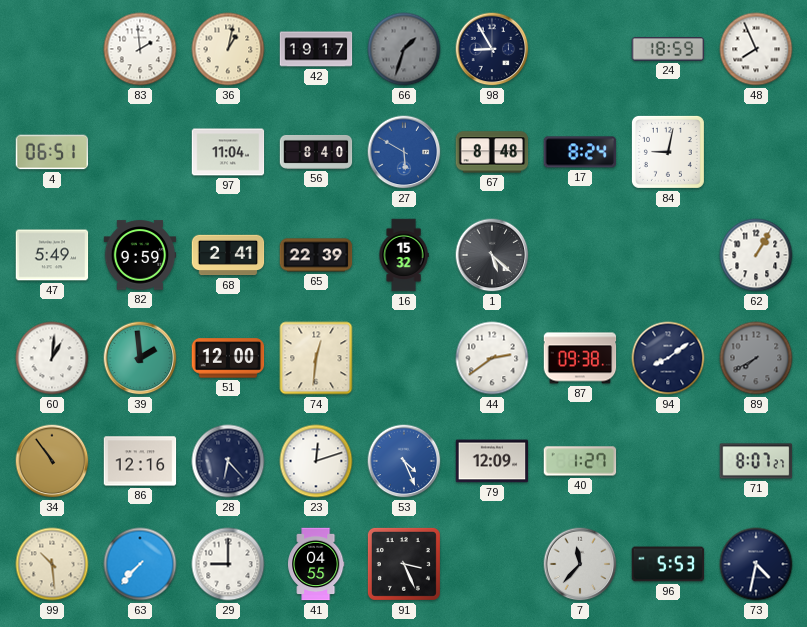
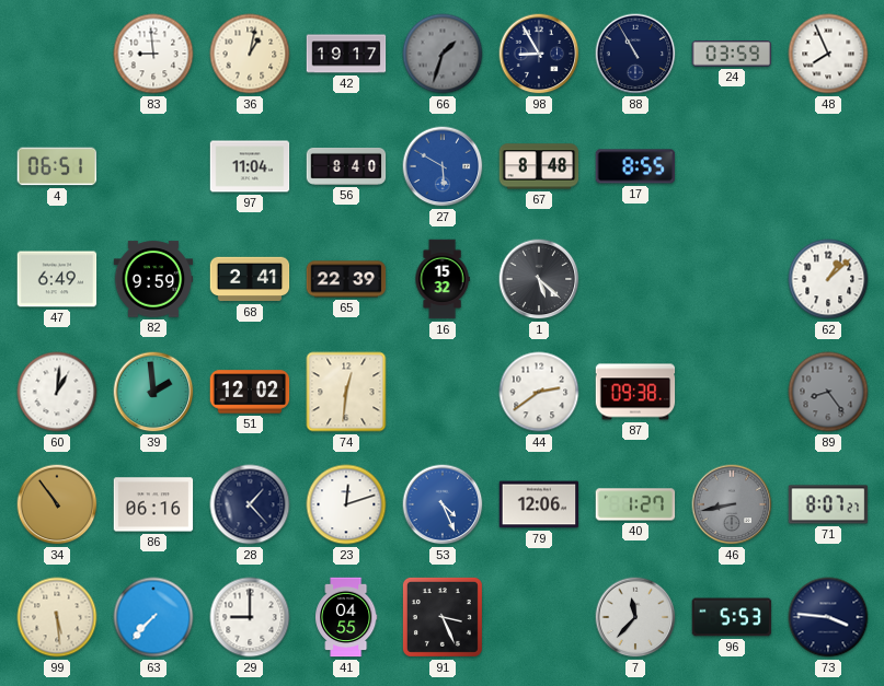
83: 1:59 -> 8:59 (153, 54)
88: none -> 10:55 (635, 54)
24: 18:59 -> 03:59 (732, 54)
17: 8:24 -> 8:55 (635, 166)
84: 9:02 -> none (668, 152)
47: 5:49 -> 6:49 (57, 279)
62: 1:05 -> 1:08 (828, 279)
51: 12:00 -> 12:02 (250, 392)
94: 8:09 -> none (668, 358)
89: 7:40 -> 8:24 (828, 392)
86: 12:16 -> 06:16 (153, 504)
28: 6:23 -> 1:23 (250, 504)
79: 12:09 -> 12:06 (539, 504)
46: none -> 8:43 (732, 504)
99: 10:29 -> 5:29 (57, 617)
73: 4:32 -> 3:46 (828, 617)
